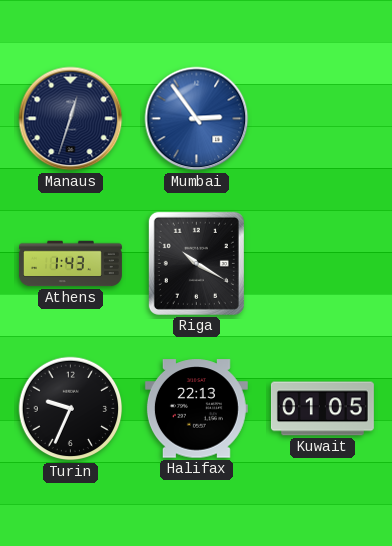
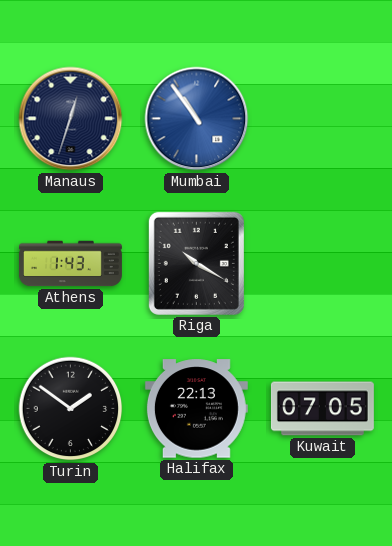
Mumbai: 2:54 -> 10:54 (197, 119)
Turin: 9:34 -> 1:51 (71, 409)
Kuwait: 01:05 -> 07:05 (322, 409)
